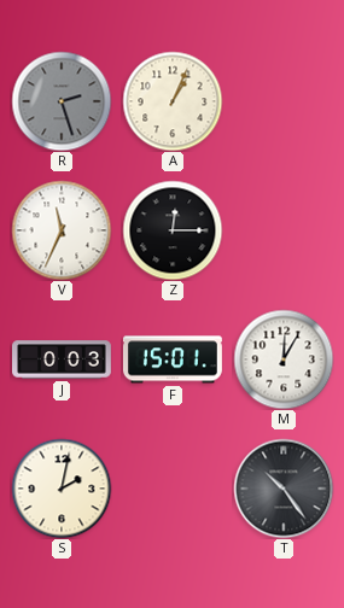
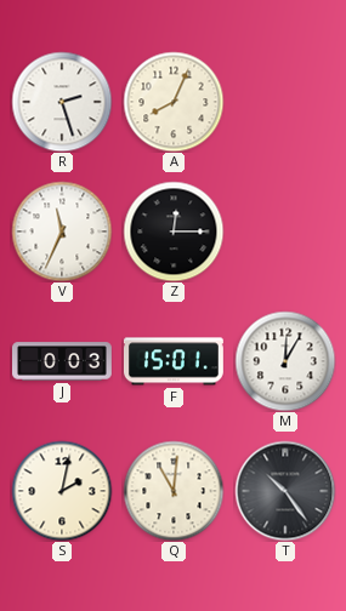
R dial: grey -> white (62, 102)
A: 1:04 -> 8:04 (174, 102)
Q: none -> 11:01 (174, 491)
